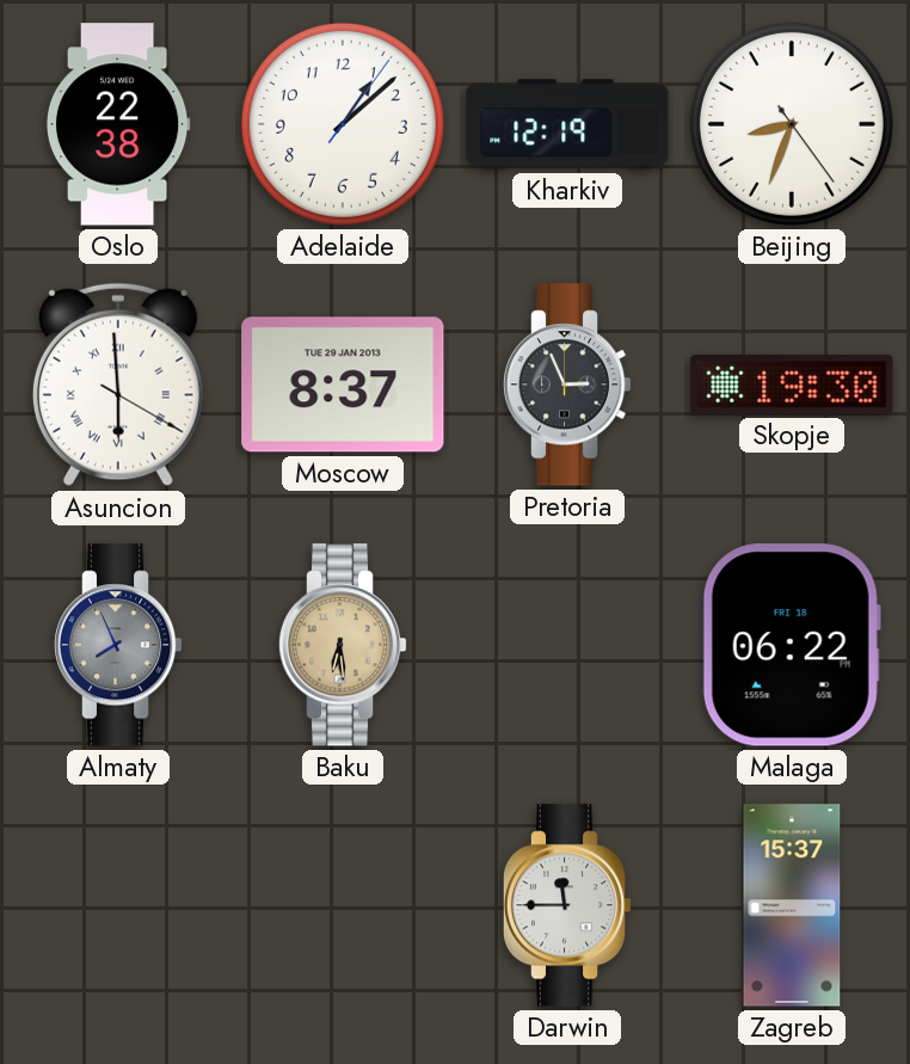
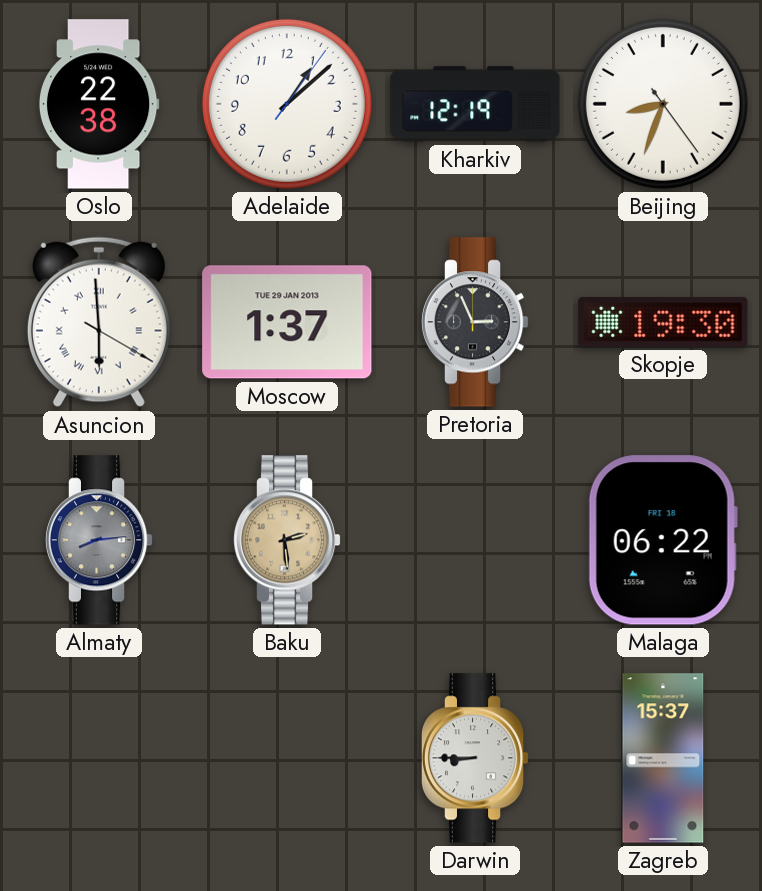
Moscow: 8:37 -> 1:37 (287, 322)
Almaty: 7:56 -> 8:14 (99, 540)
Baku: 6:29 -> 2:29 (287, 540)
Darwin: 11:45 -> 8:45 (475, 758)
